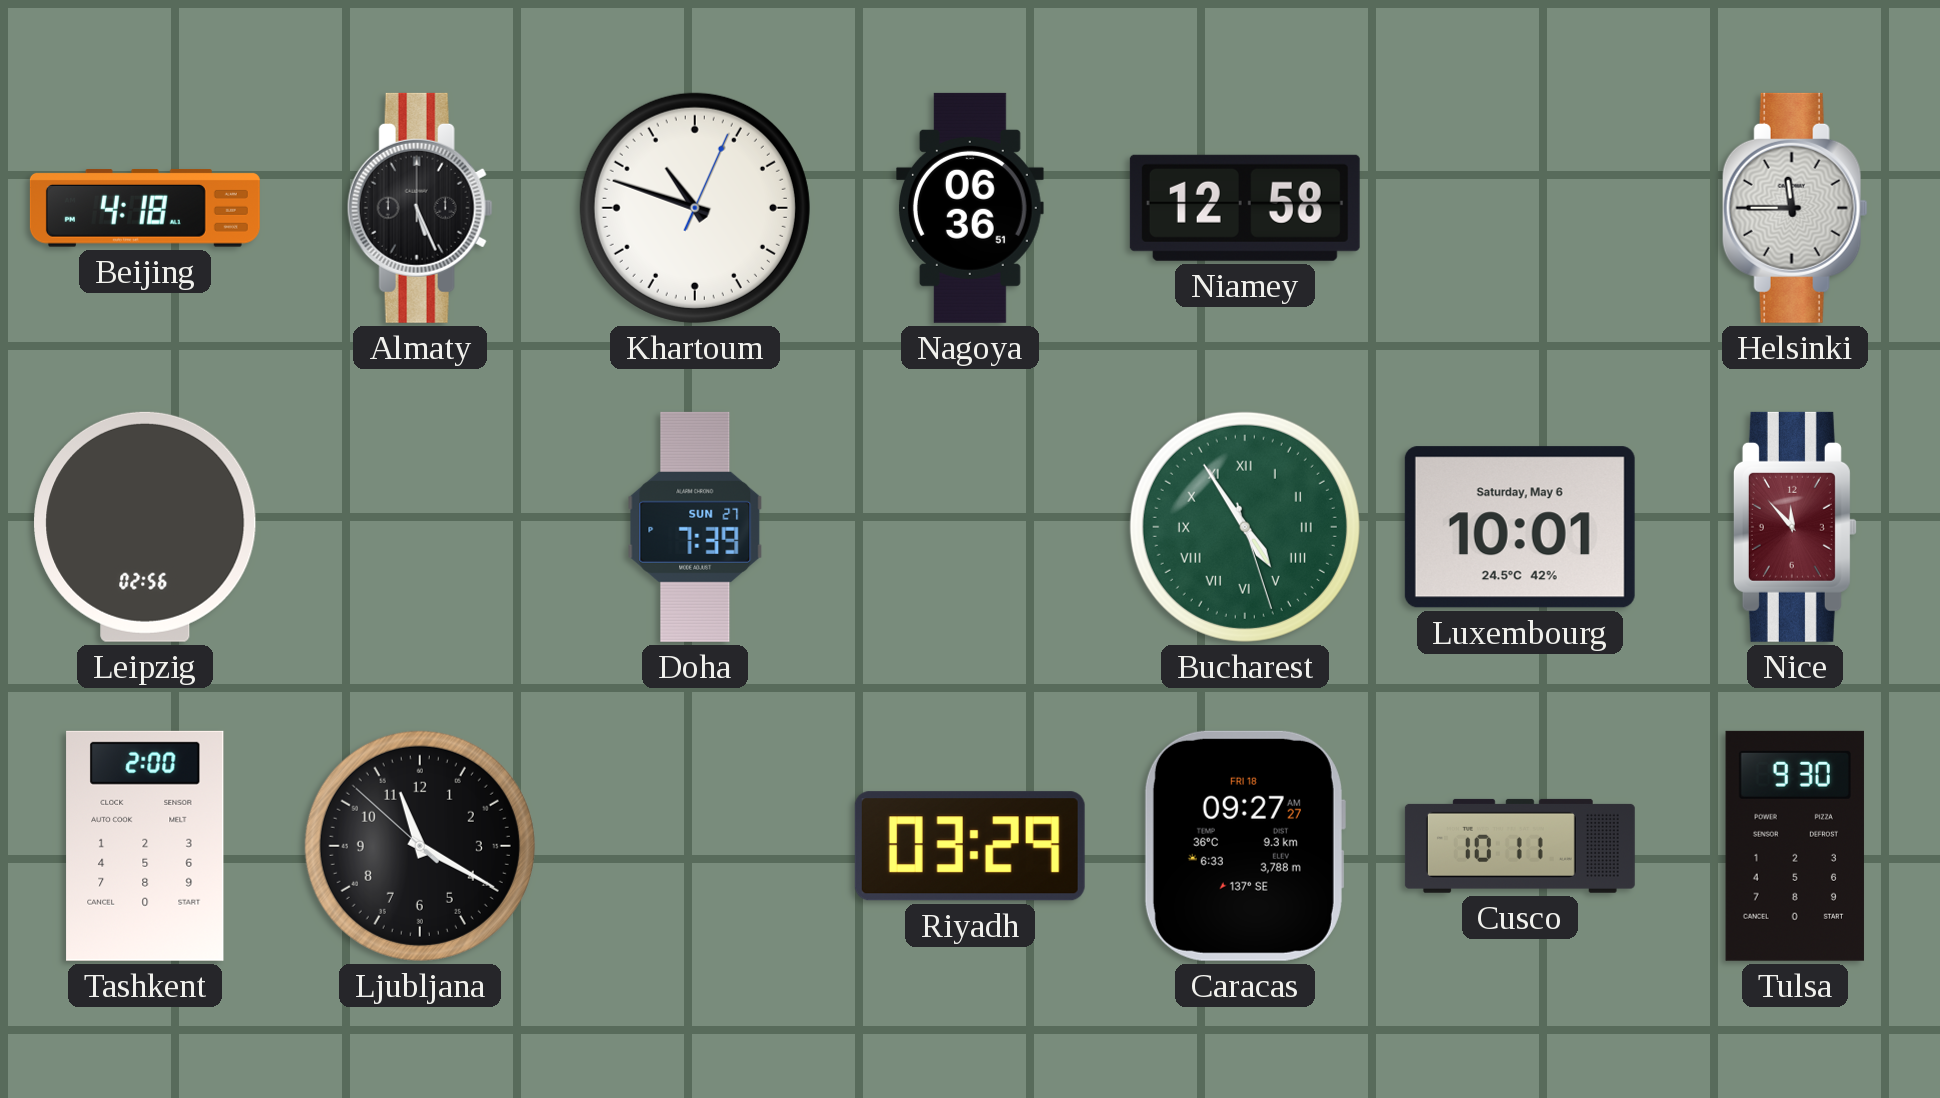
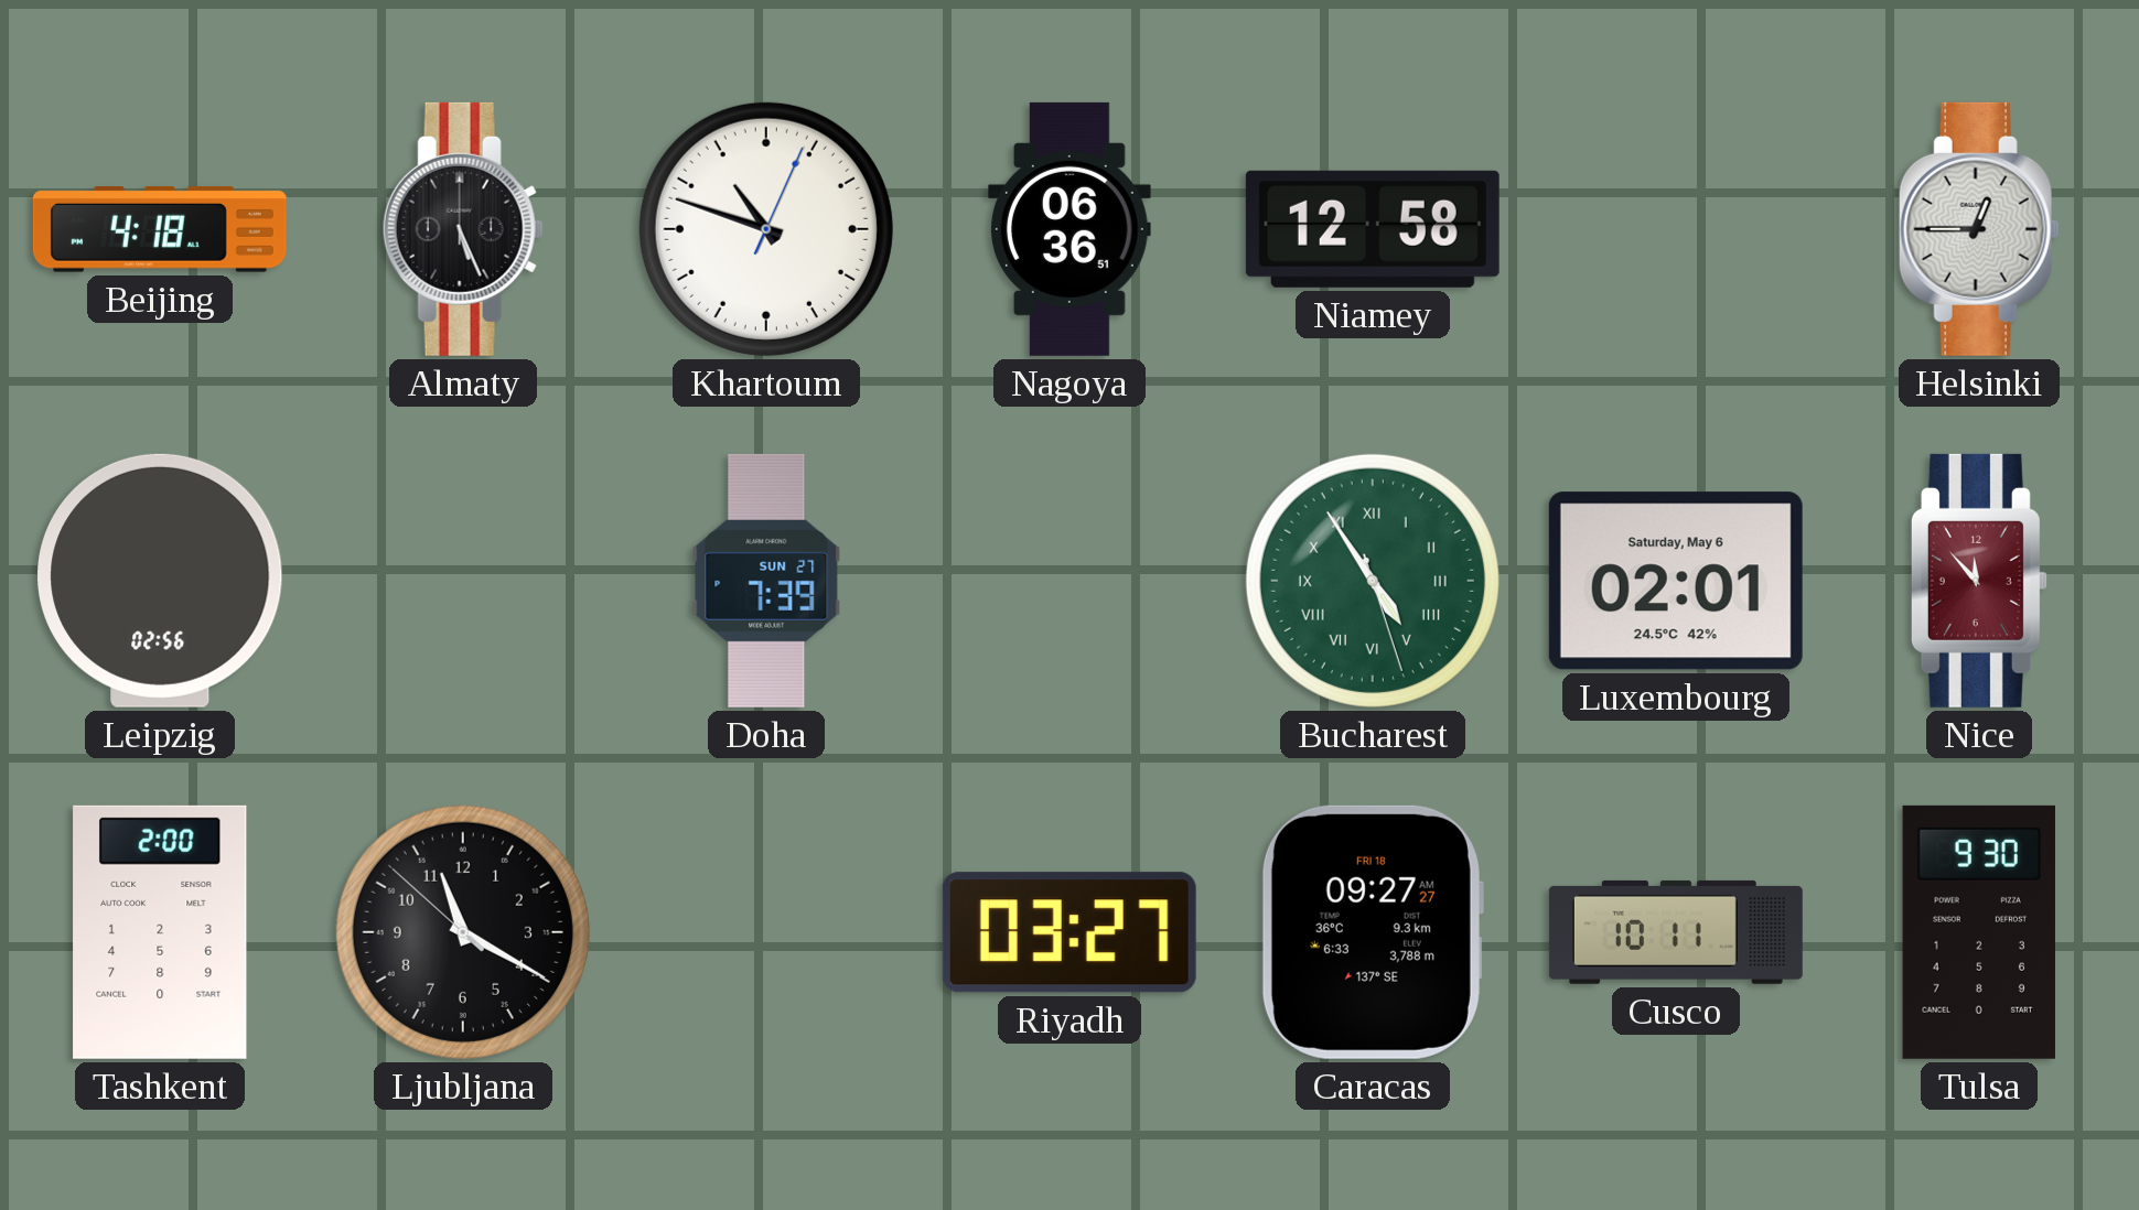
Helsinki: 11:45 -> 12:45 (1979, 229)
Luxembourg: 10:01 -> 02:01 (1676, 581)
Riyadh: 03:29 -> 03:27 (1069, 932)
